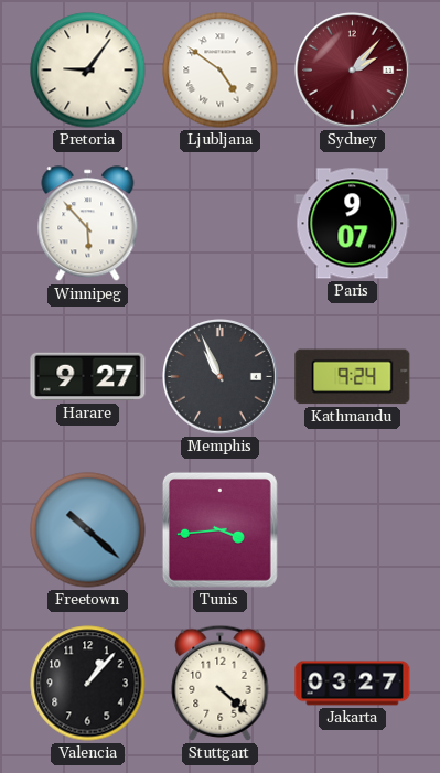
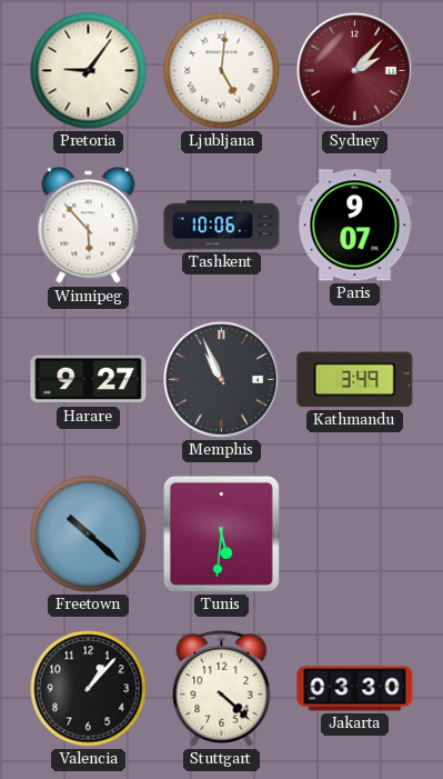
Ljubljana: 4:51 -> 5:01 (222, 71)
Tashkent: none -> 10:06 (222, 226)
Kathmandu: 9:24 -> 3:49 (355, 380)
Tunis: 3:44 -> 5:31 (221, 533)
Jakarta: 03:27 -> 03:30 (355, 689)
